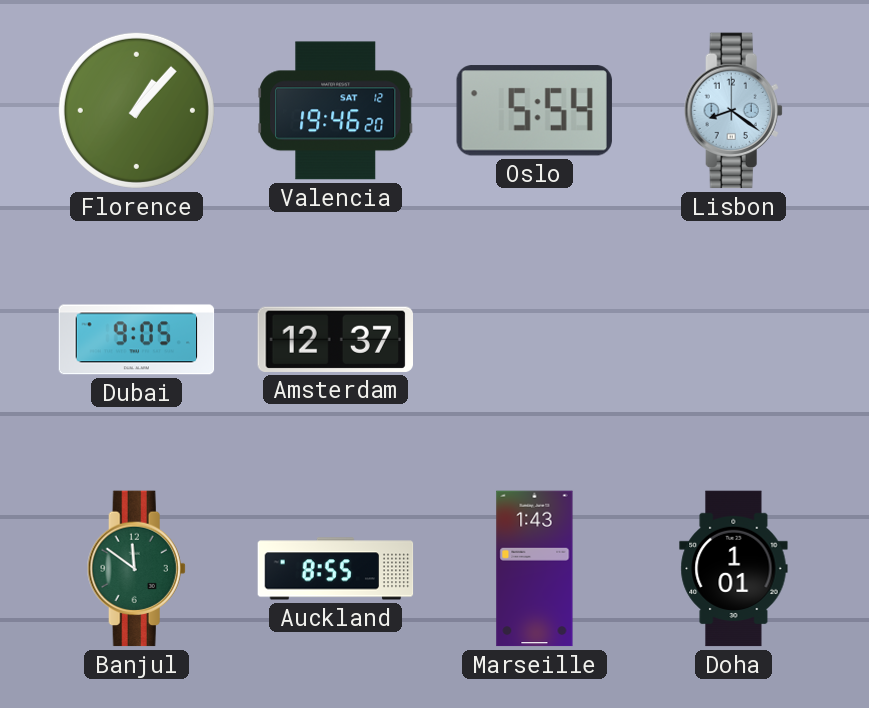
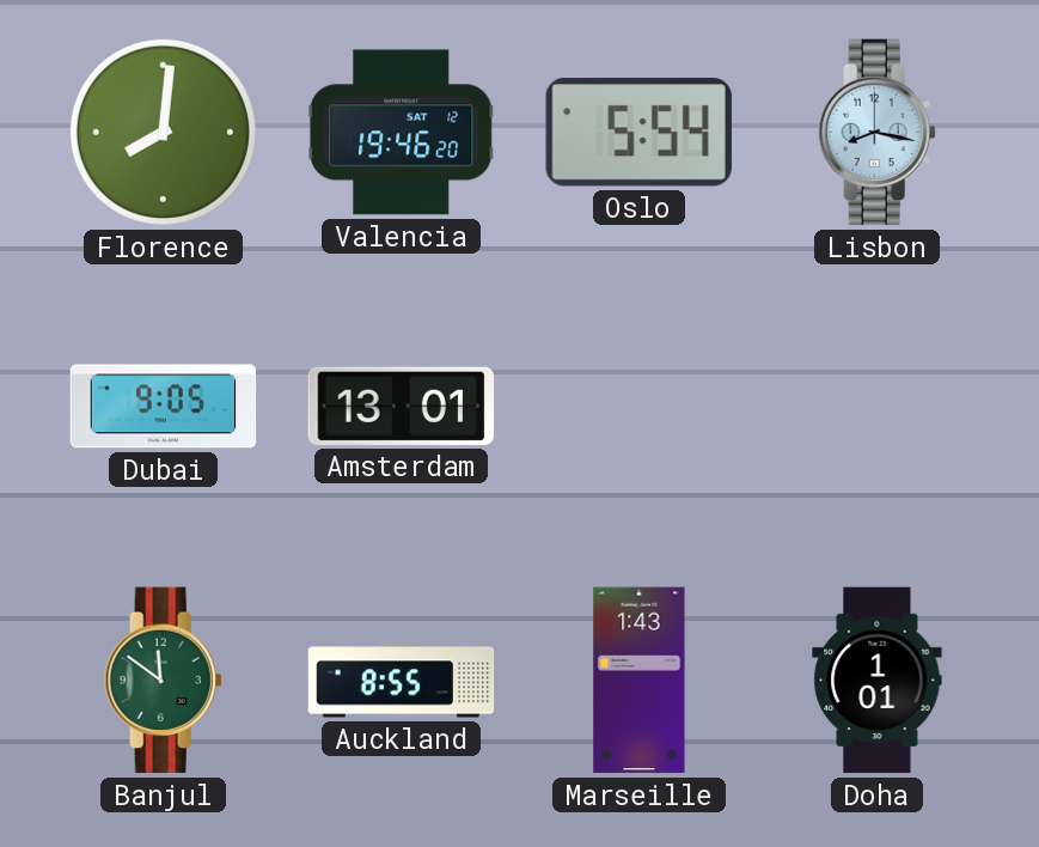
Florence: 1:07 -> 8:01 (163, 132)
Lisbon: 8:21 -> 8:17 (876, 133)
Amsterdam: 12:37 -> 13:01 (401, 406)
